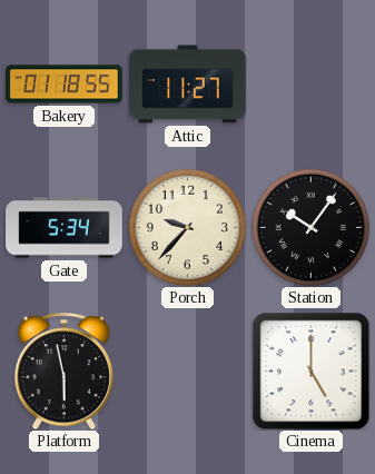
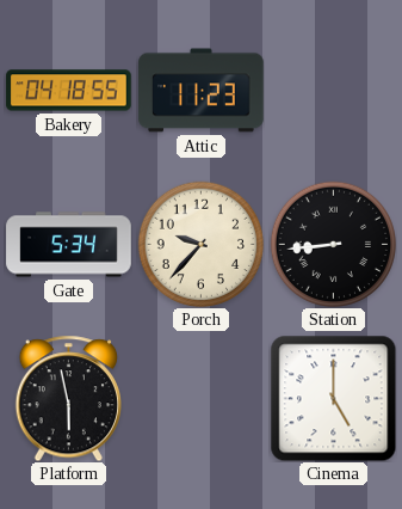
Bakery: 01:18 -> 04:18 (69, 91)
Attic: 11:27 -> 11:23 (202, 91)
Station: 10:06 -> 8:44 (333, 244)
